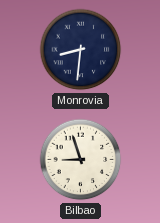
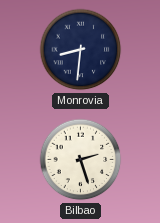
Bilbao: 8:57 -> 2:27 (81, 160)
